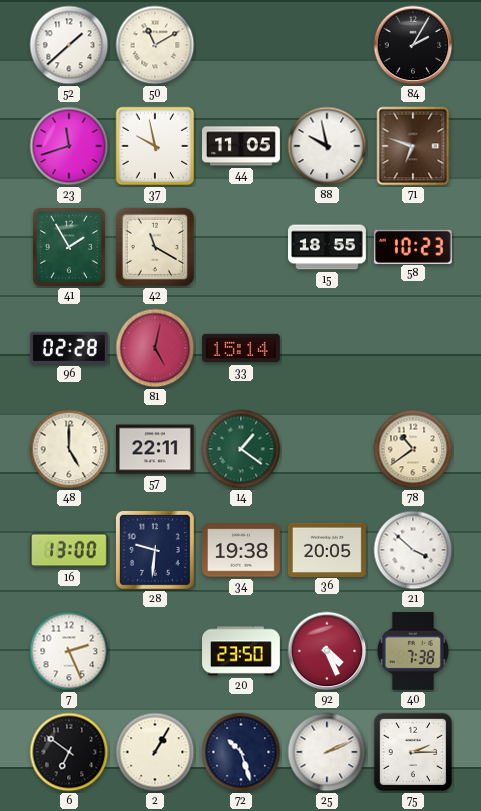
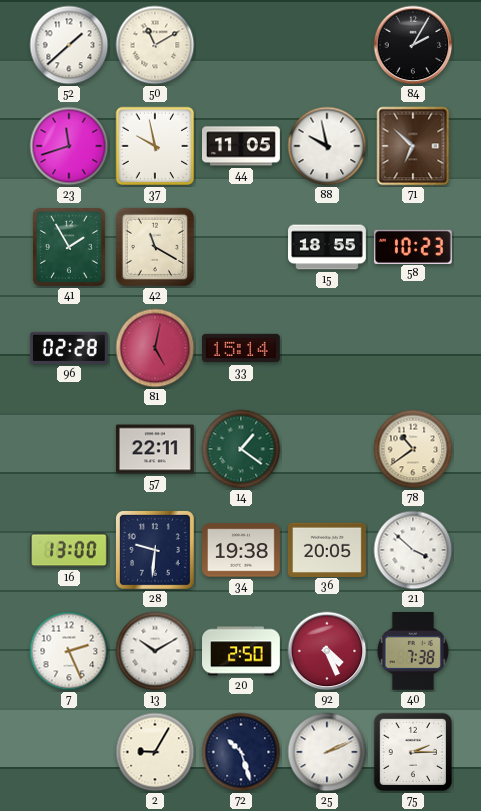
71: 6:48 -> 6:52 (413, 146)
48: 5:00 -> none (69, 449)
13: none -> 10:10 (155, 651)
20: 23:50 -> 2:50 (242, 651)
6: 6:51 -> none (69, 752)
2: 1:05 -> 9:05 (155, 752)
